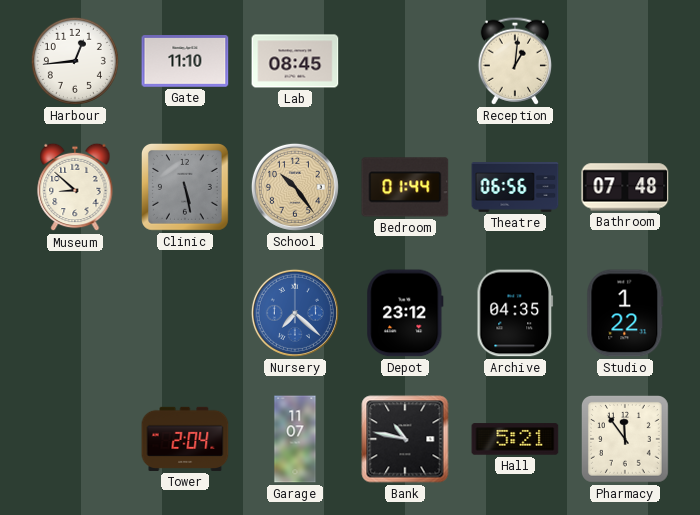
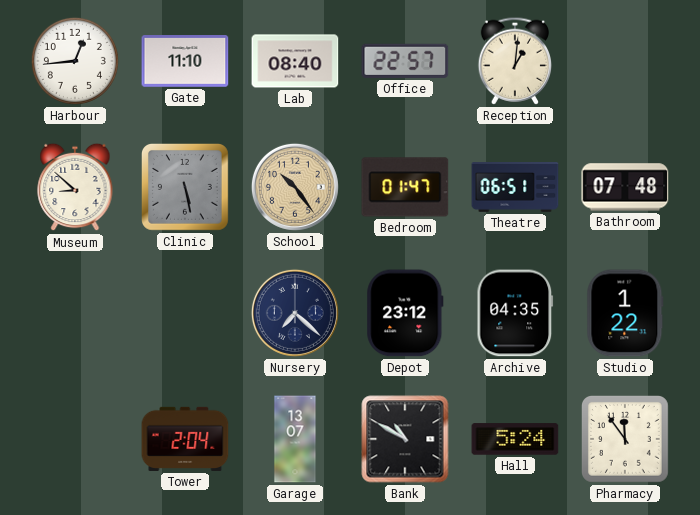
Lab: 08:45 -> 08:40 (295, 61)
Office: none -> 22:57 (405, 61)
Bedroom: 01:44 -> 01:47 (405, 187)
Theatre: 06:56 -> 06:51 (515, 187)
Nursery dial: blue -> navy (295, 313)
Garage: 11:07 -> 13:07 (295, 439)
Bank: 10:47 -> 10:50 (405, 439)
Hall: 5:21 -> 5:24 (515, 439)
